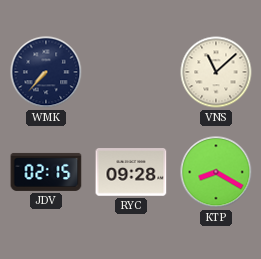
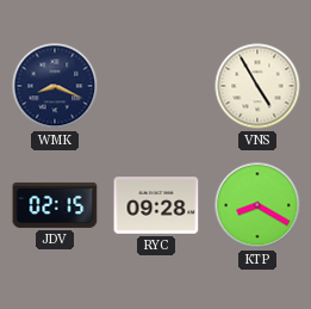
WMK: 7:37 -> 8:19 (55, 86)
VNS: 11:08 -> 4:55 (257, 86)
